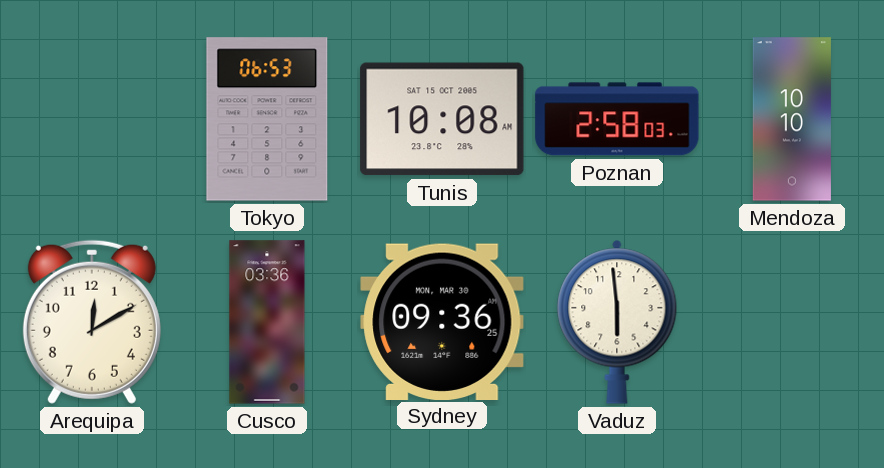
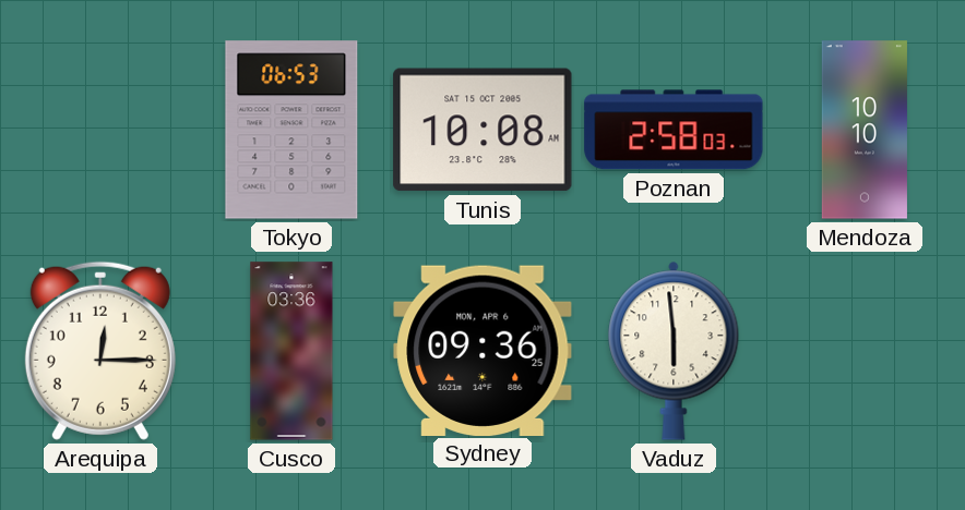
Arequipa: 12:10 -> 12:15 (100, 351)
Sydney date: MON, MAR 30 -> MON, APR 6 (482, 350)
